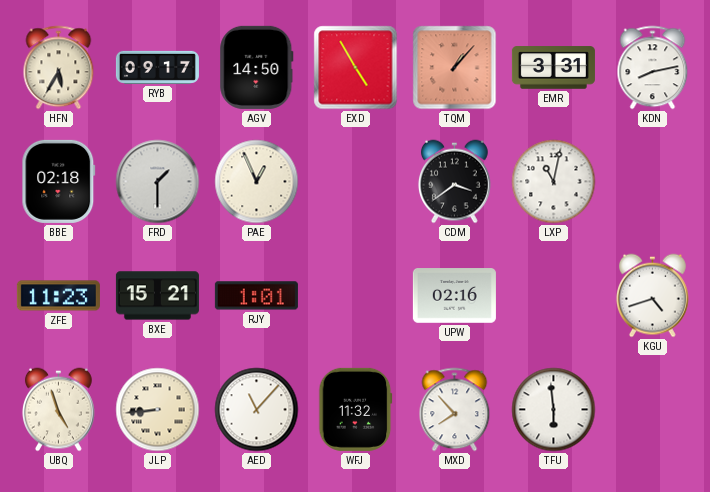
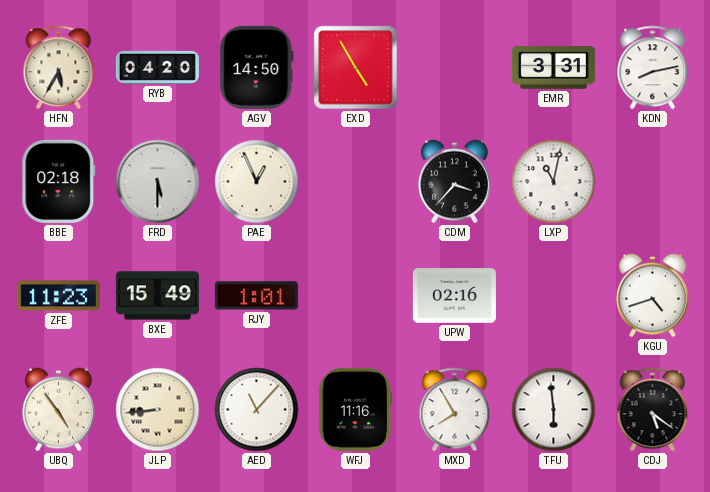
RYB: 09:17 -> 04:20 (157, 67)
TQM: 1:07 -> none (455, 68)
FRD: 1:30 -> 5:30 (158, 182)
CDM: 3:39 -> 3:37 (455, 182)
BXE: 15:21 -> 15:49 (157, 296)
UBQ: 4:57 -> 4:54 (59, 410)
WFJ: 11:32 -> 11:16 (356, 409)
MXD: 7:53 -> 7:55 (455, 410)
CDJ: none -> 5:21 (653, 410)
